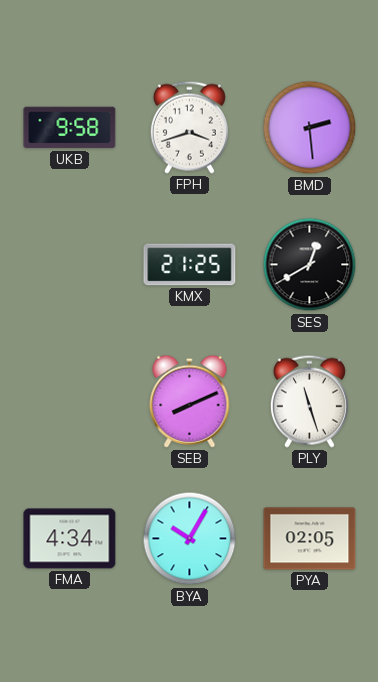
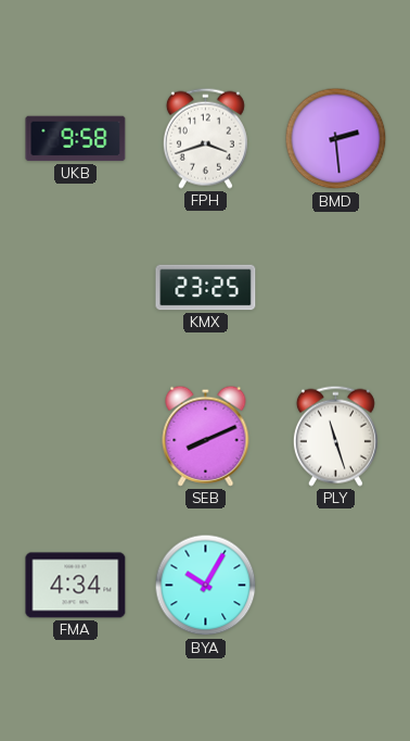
KMX: 21:25 -> 23:25 (206, 288)
SES: 12:40 -> none (310, 265)
PYA: 02:05 -> none (310, 539)
